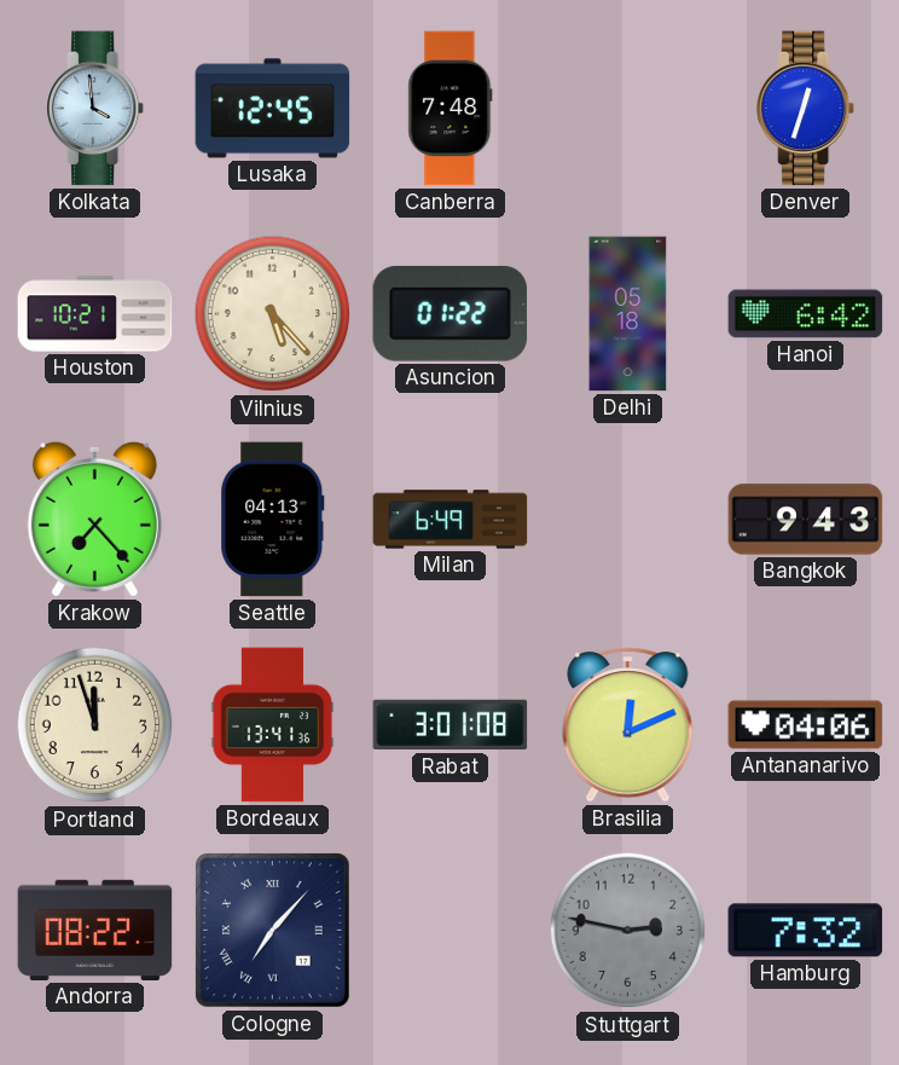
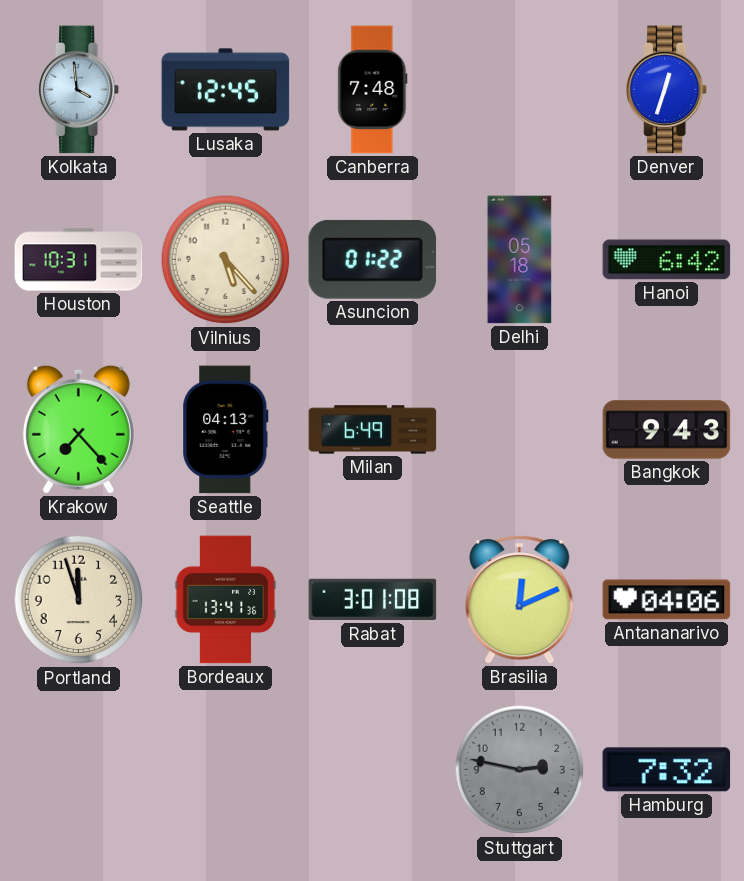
Houston: 10:21 -> 10:31 (79, 260)
Andorra: 08:22 -> none (95, 930)
Cologne: 7:07 -> none (273, 931)
